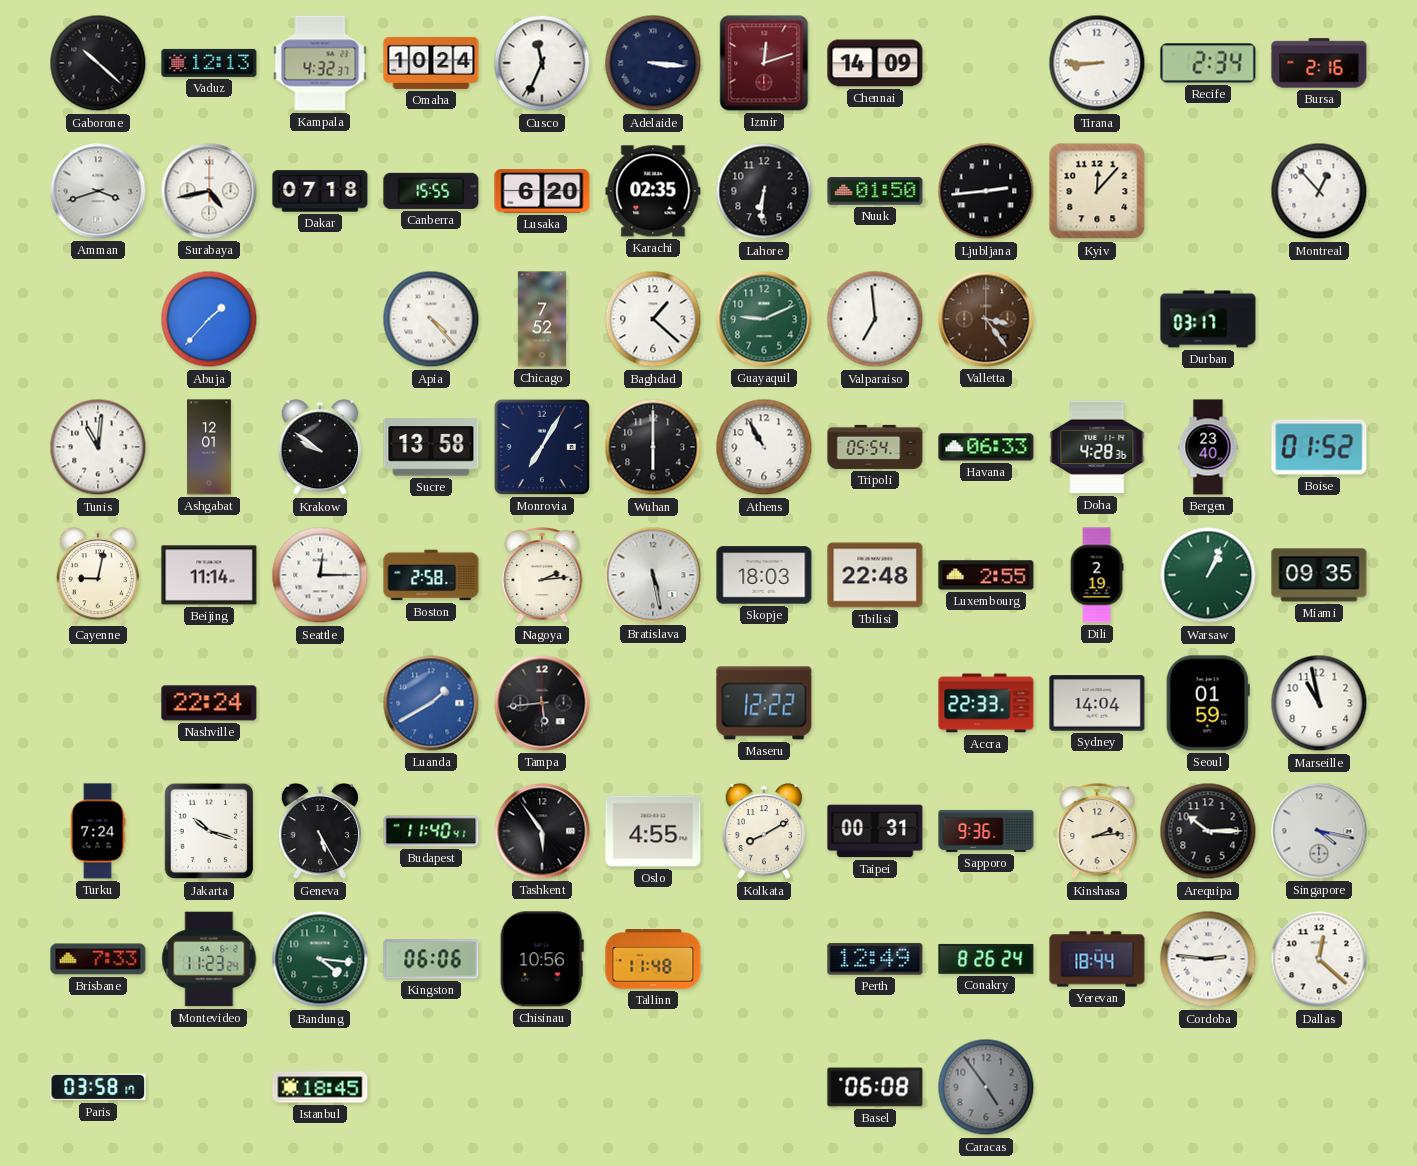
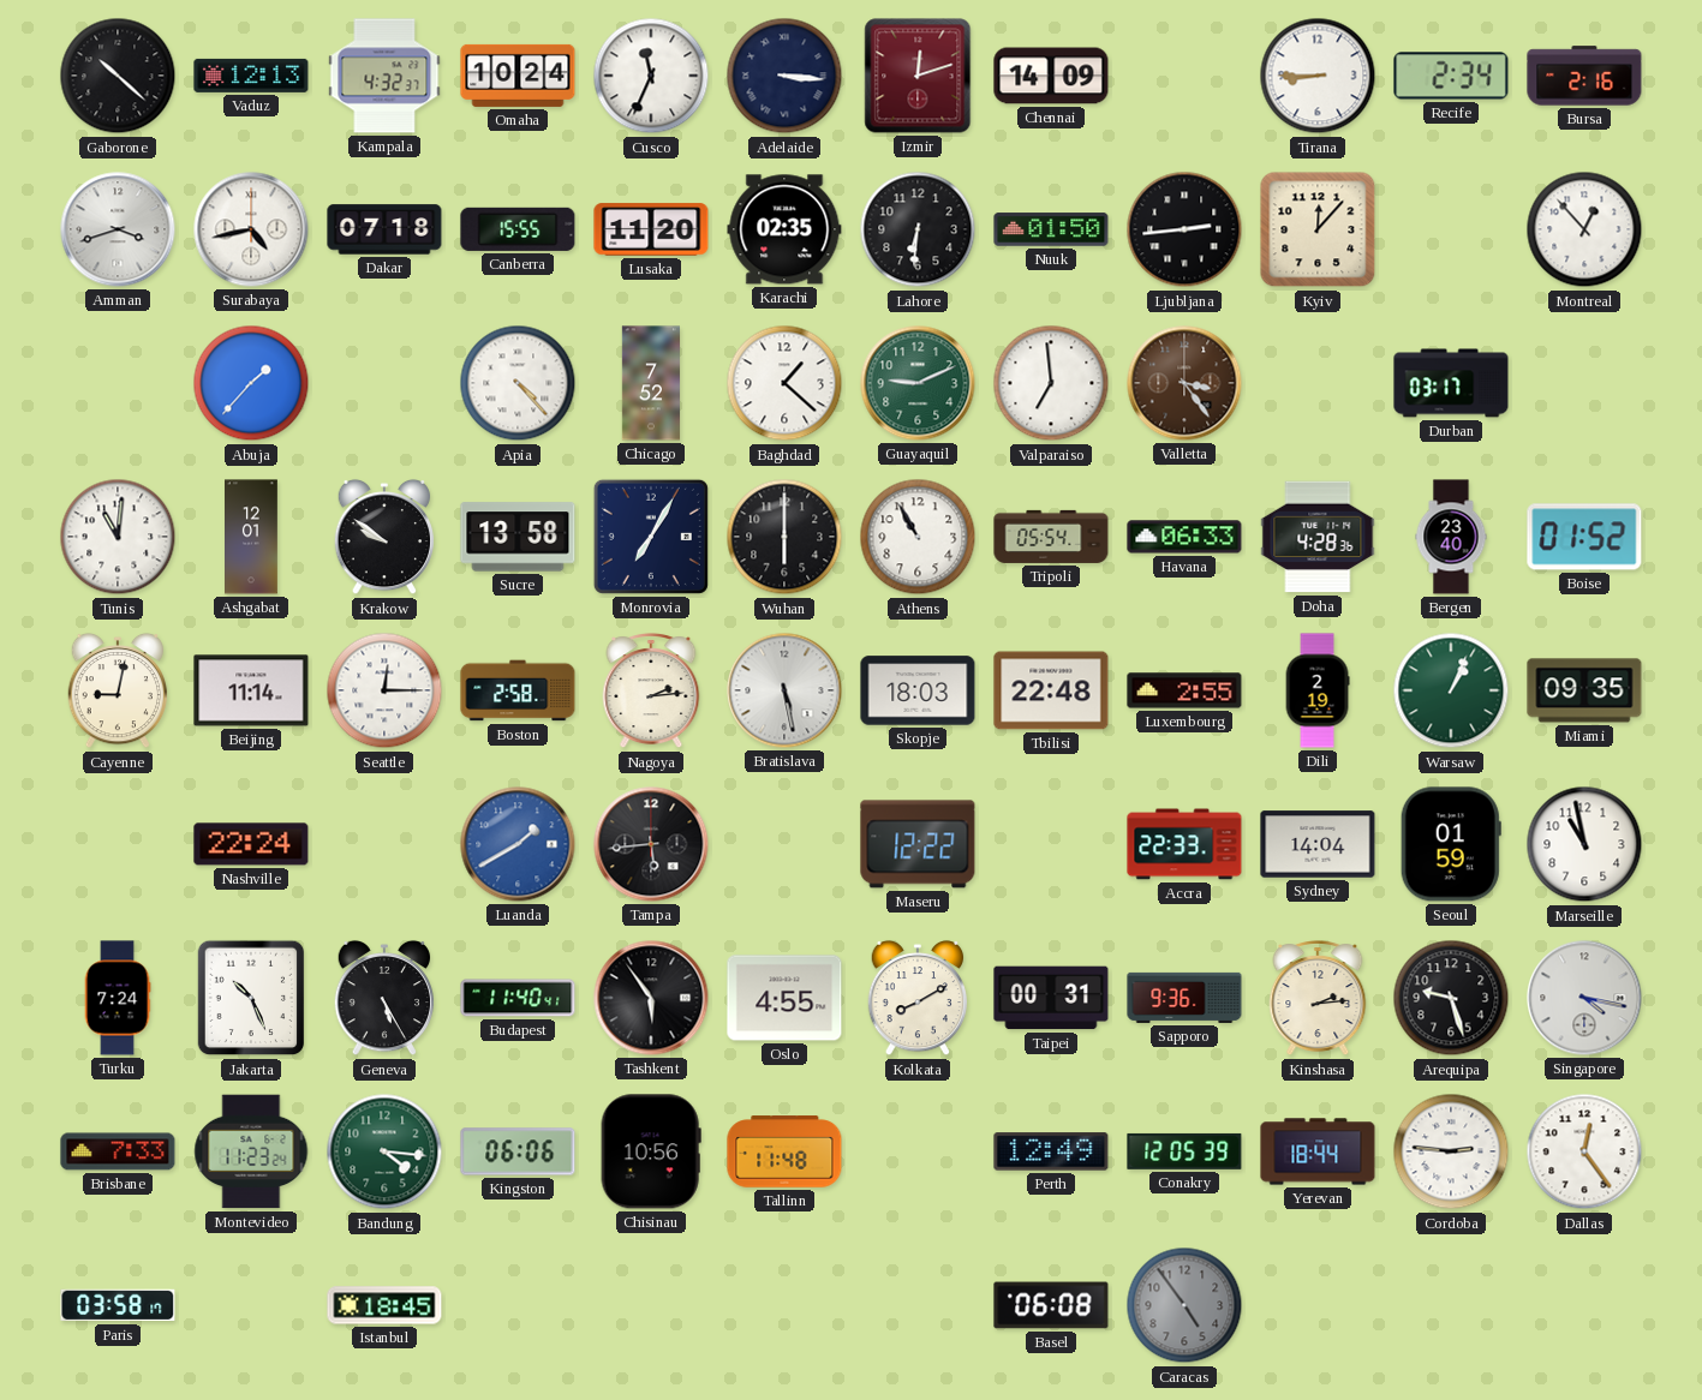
Lusaka: 6:20 -> 11:20 (651, 229)
Jakarta: 10:18 -> 10:26 (251, 998)
Arequipa: 10:15 -> 9:27 (1451, 998)
Conakry: 8:26 -> 12:05 (1184, 1151)
Dallas: 12:22 -> 12:24 (1584, 1151)
